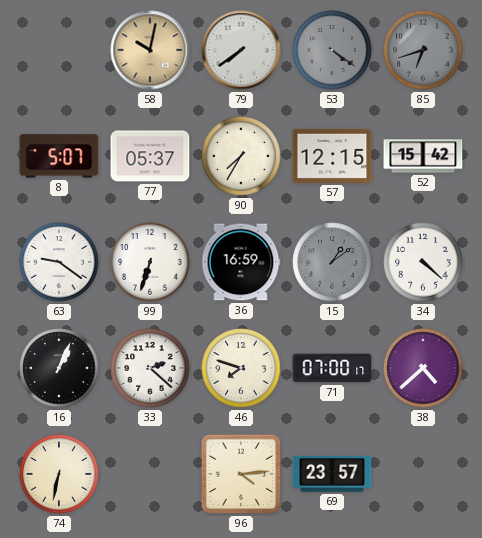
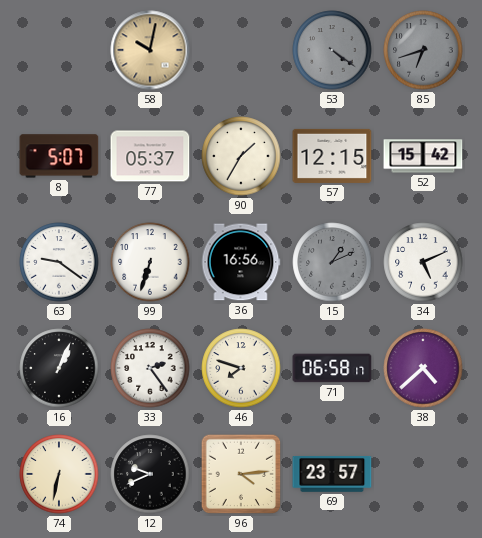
79: 7:39 -> none (241, 50)
90: 7:35 -> 1:35 (241, 156)
36: 16:59 -> 16:56 (241, 262)
15: 1:09 -> 1:11 (332, 262)
34: 4:22 -> 5:11 (423, 262)
33: 2:22 -> 2:24 (150, 368)
71: 07:00 -> 06:58 (332, 368)
12: none -> 9:41 (150, 474)
